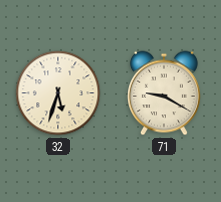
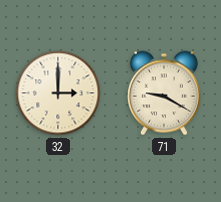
32: 5:33 -> 3:00 (58, 93)
